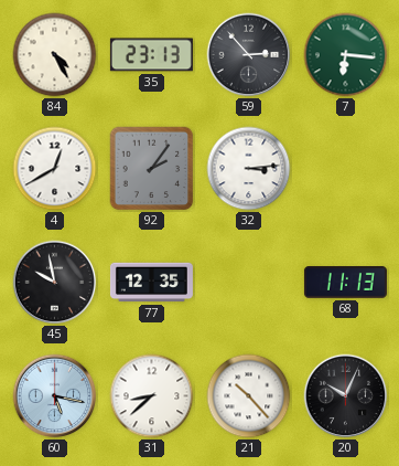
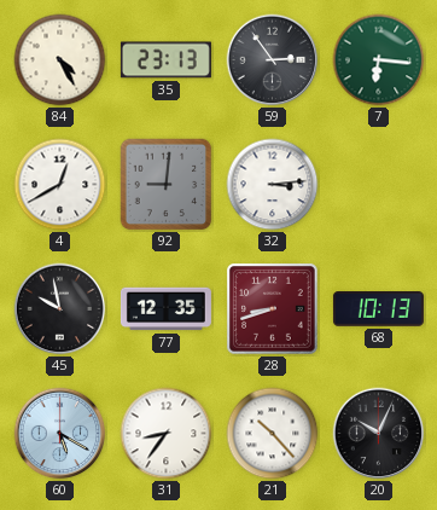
59: 2:53 -> 2:54 (273, 60)
92: 2:06 -> 9:01 (167, 185)
28: none -> 8:42 (273, 309)
68: 11:13 -> 10:13 (378, 309)
60: 5:17 -> 5:20 (60, 434)
31: 8:38 -> 8:36 (167, 434)
